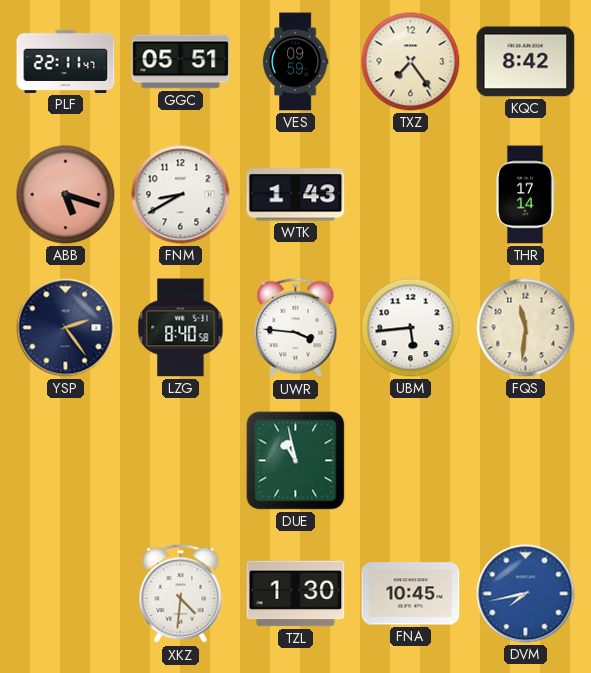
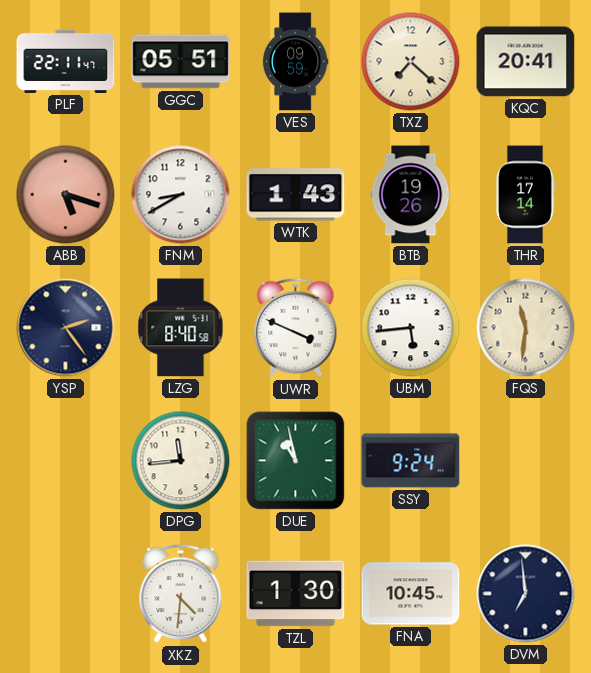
TXZ: 7:24 -> 7:22 (411, 62)
KQC: 8:42 -> 20:41 (526, 62)
BTB: none -> 19:26 (411, 195)
UWR: 3:46 -> 3:49 (296, 328)
DPG: none -> 11:44 (181, 461)
SSY: none -> 9:24 (411, 461)
DVM: 7:43 -> 6:59 (526, 594)
DVM dial: blue -> navy (526, 594)
